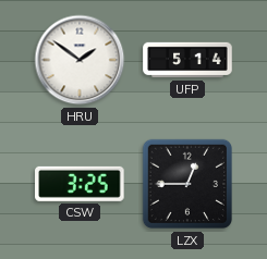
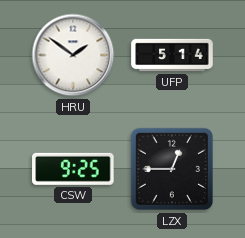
CSW: 3:25 -> 9:25 (73, 169)
